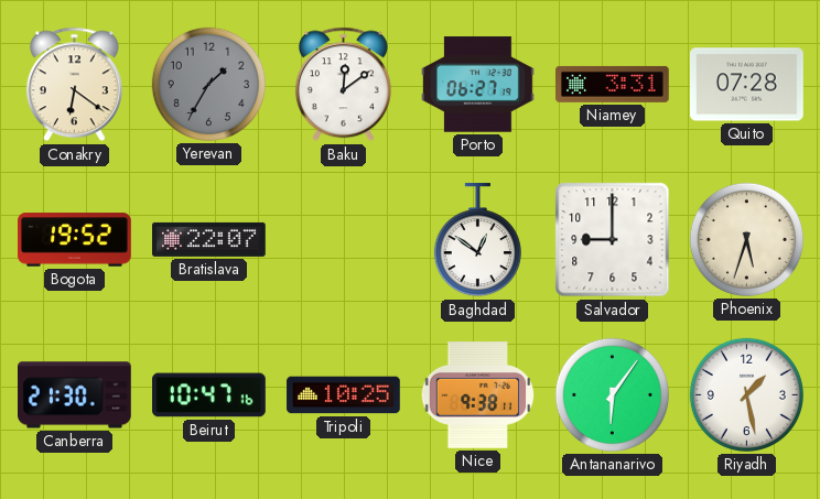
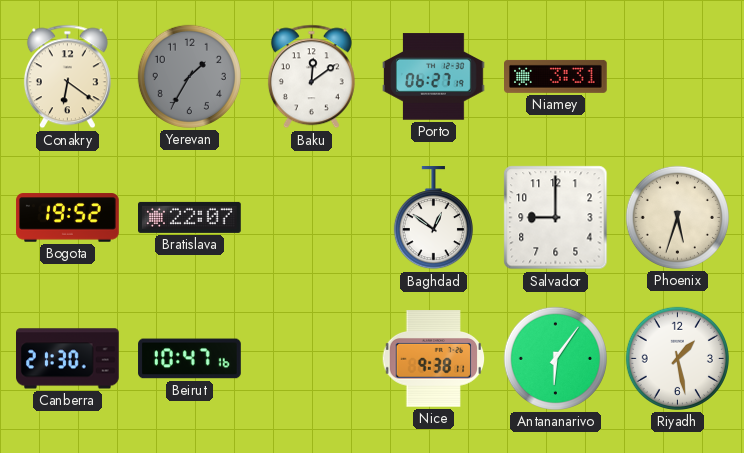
Quito: 07:28 -> none (747, 85)
Tripoli: 10:25 -> none (344, 395)
